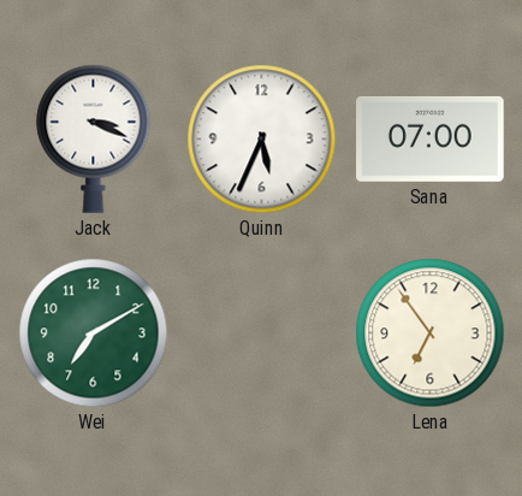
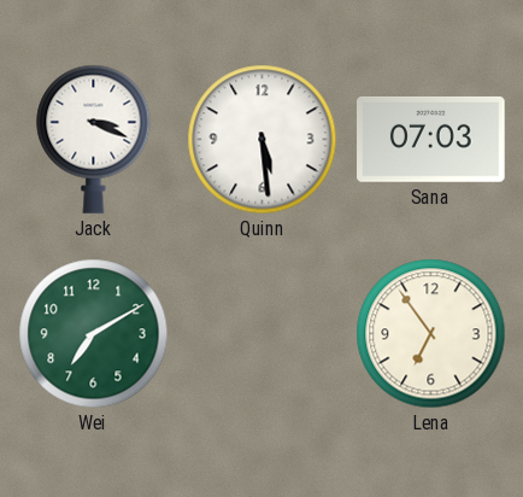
Quinn: 5:34 -> 5:29 (263, 140)
Sana: 07:00 -> 07:03 (431, 139)
